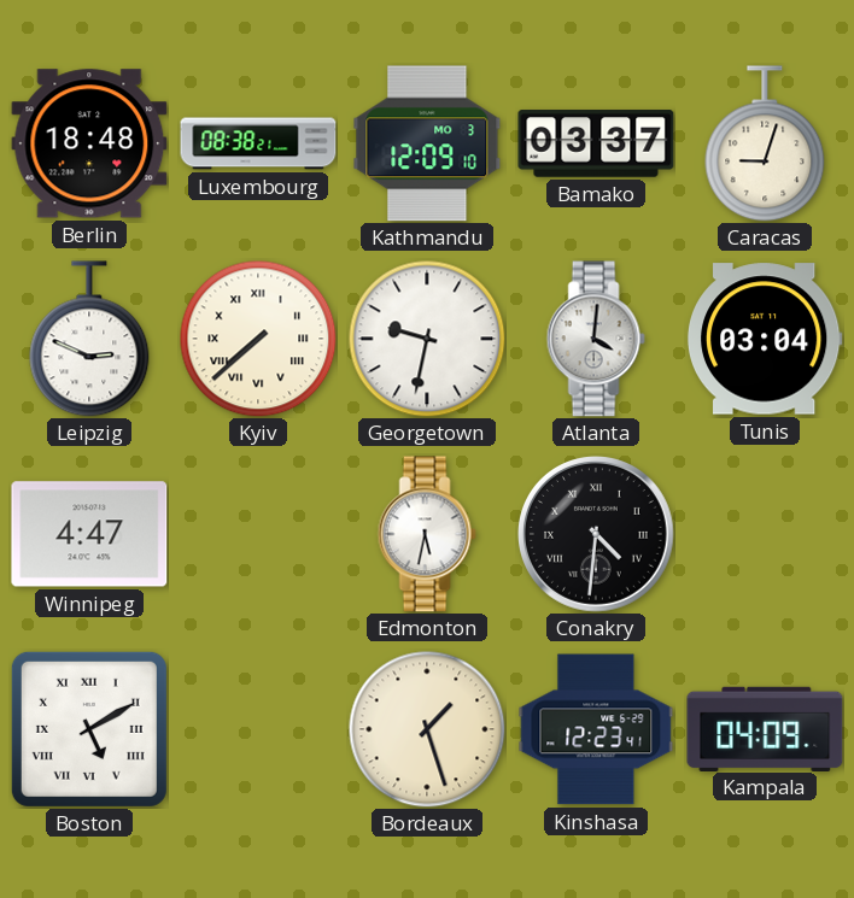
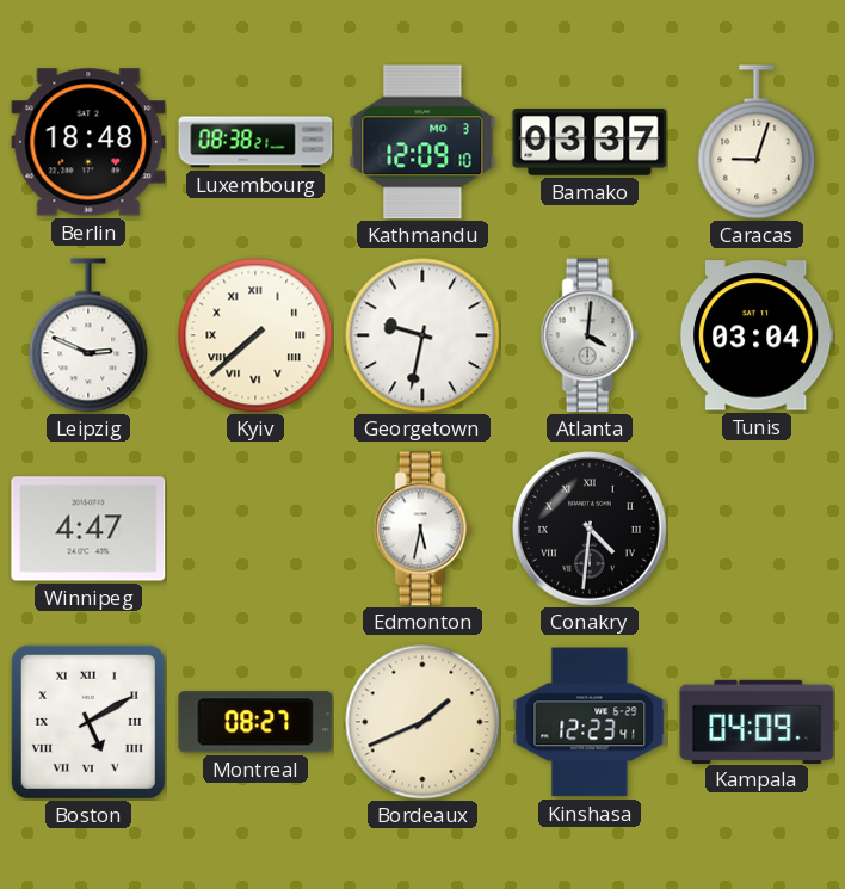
Montreal: none -> 08:27 (255, 722)
Bordeaux: 1:27 -> 1:41 (422, 722)
